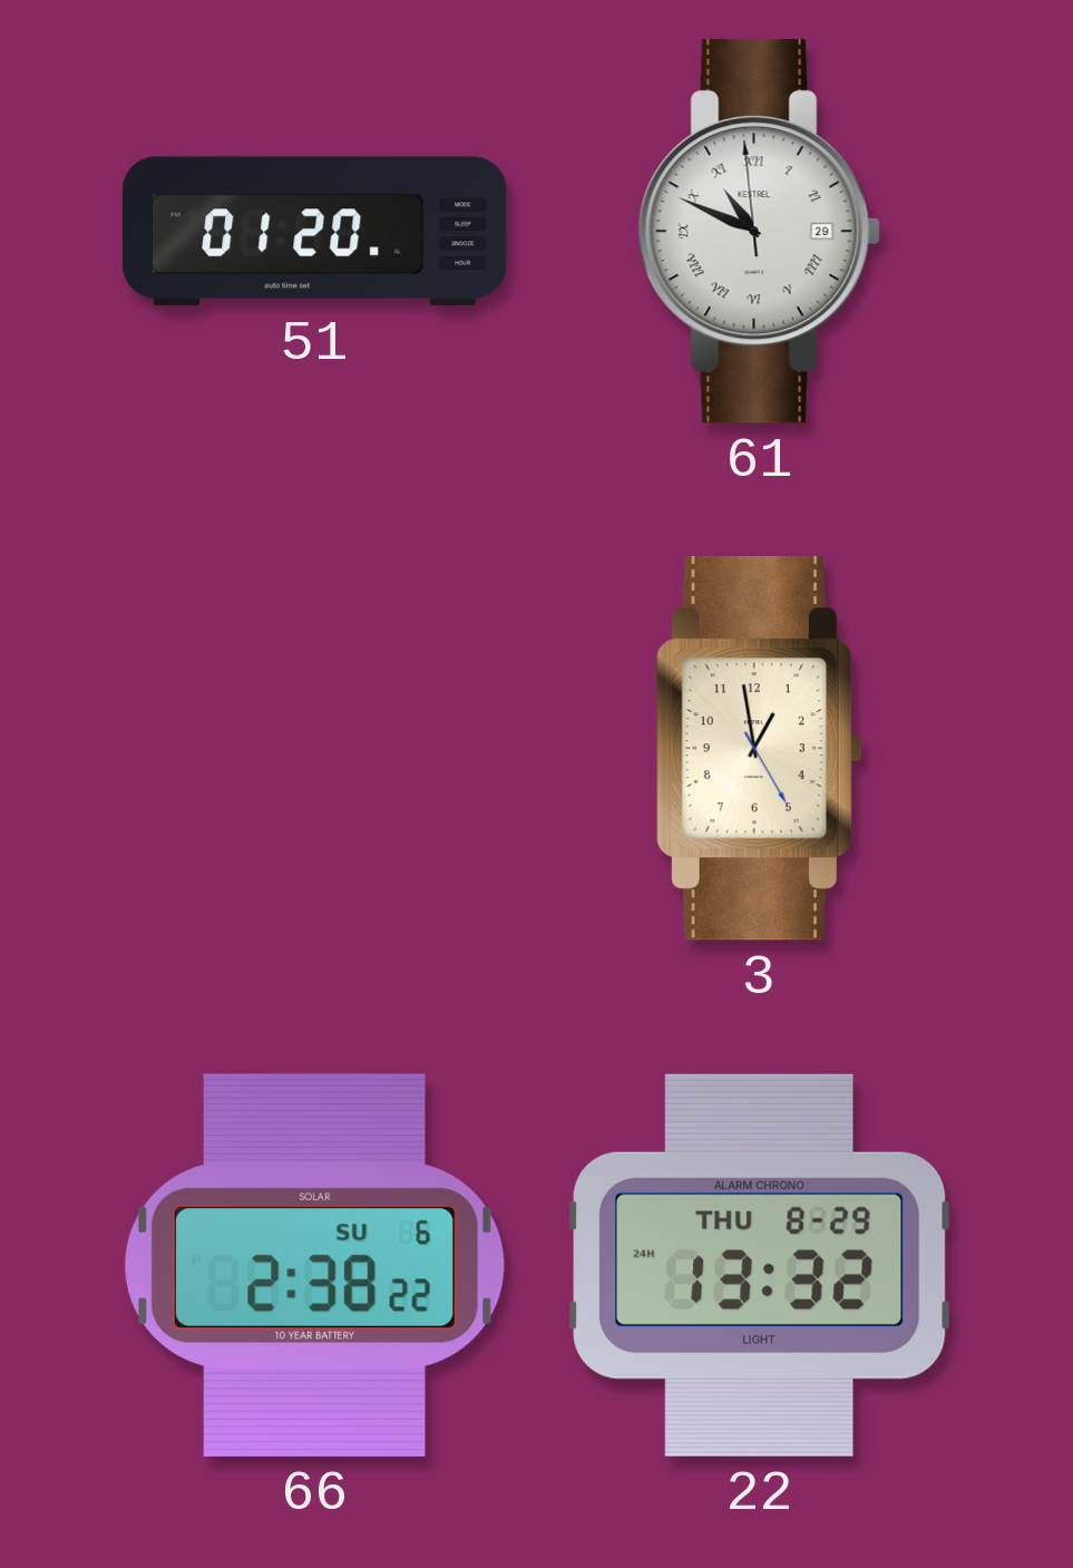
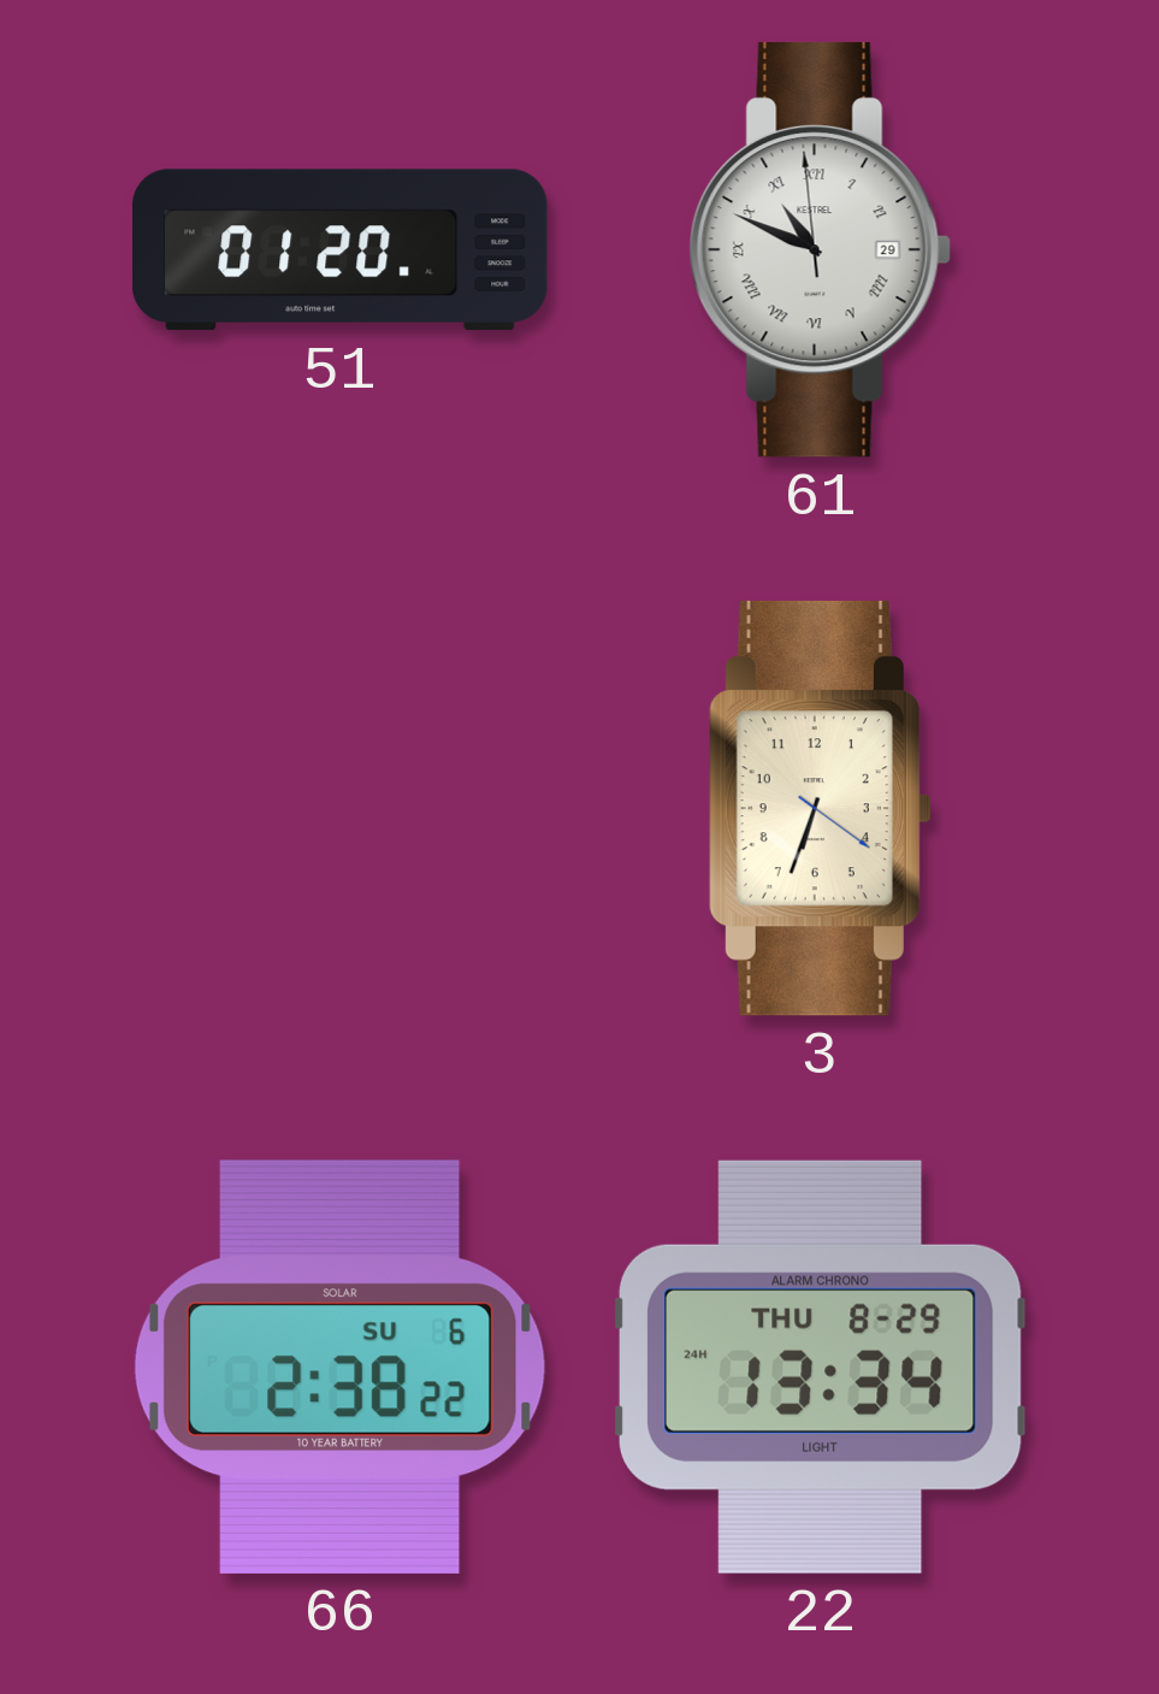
3: 12:58 -> 6:33 (820, 808)
22: 13:32 -> 13:34 (820, 1367)
